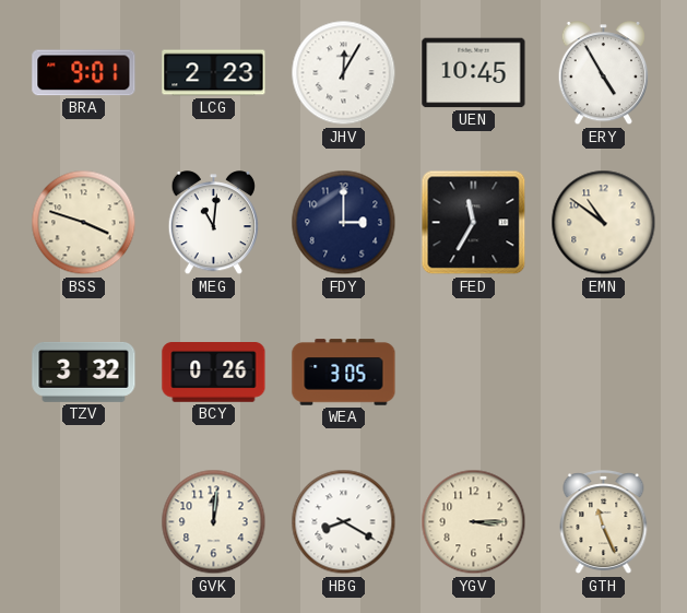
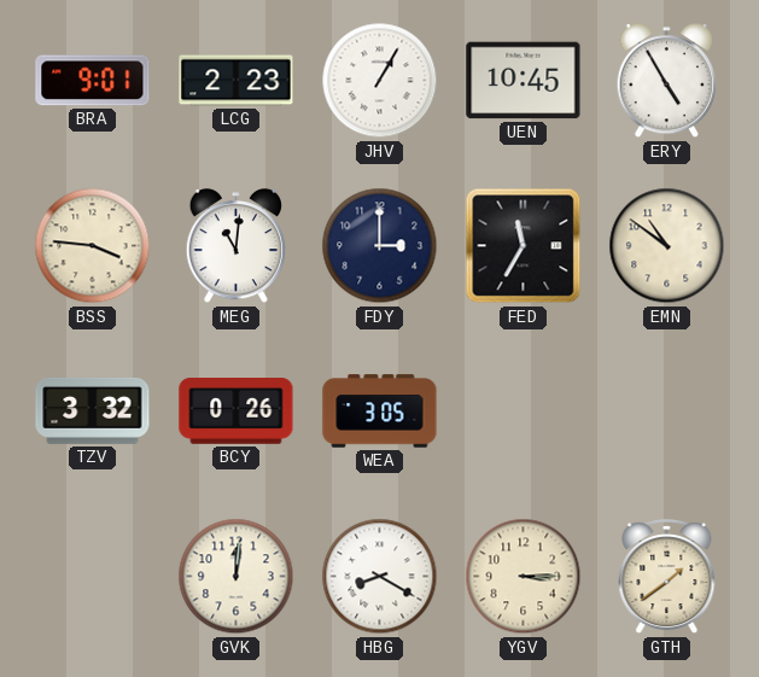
JHV: 12:05 -> 1:05 (380, 81)
BSS: 3:48 -> 3:46 (93, 246)
GTH: 11:26 -> 1:39 (667, 577)
